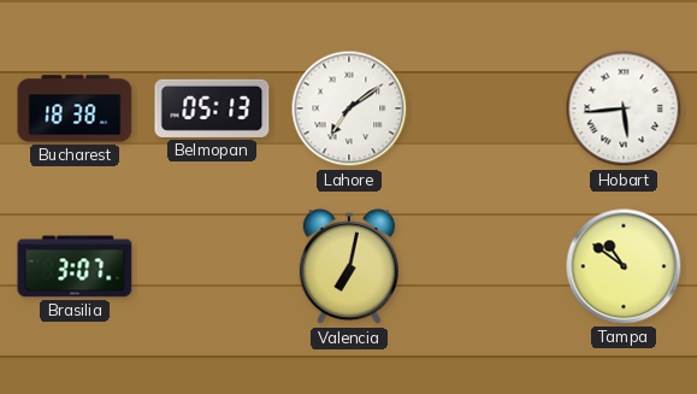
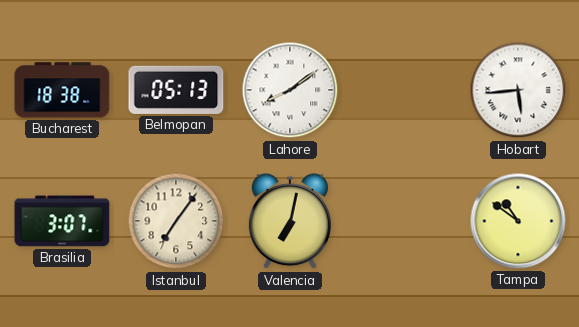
Lahore: 7:09 -> 8:09 (290, 90)
Istanbul: none -> 7:06 (176, 221)
